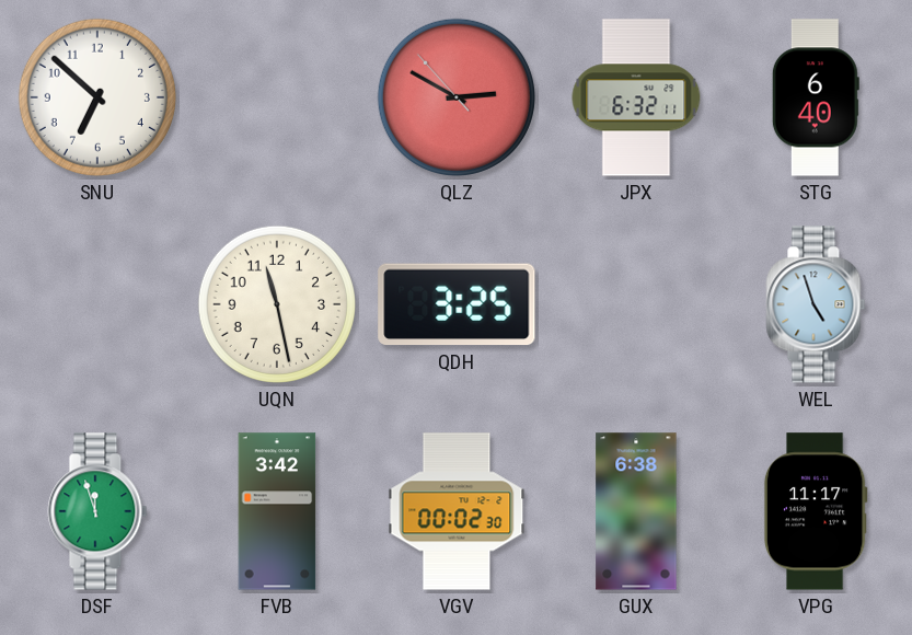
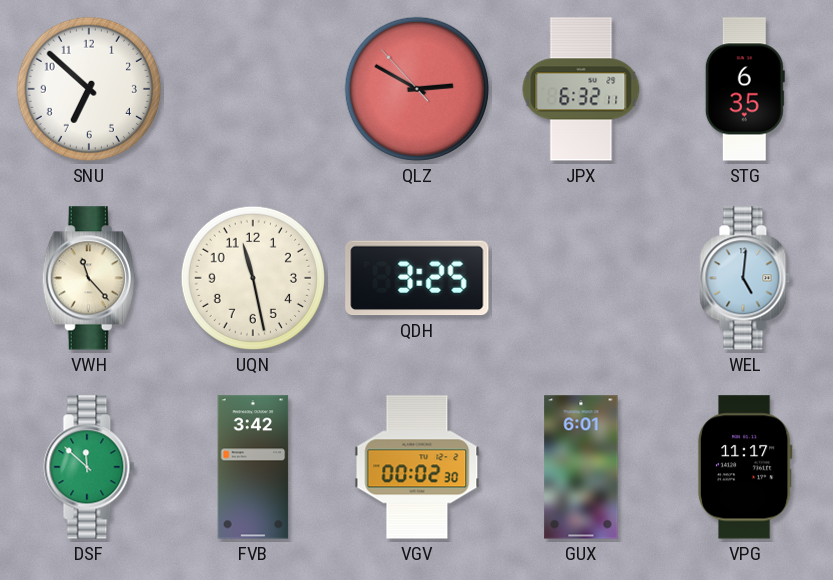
STG: 6:40 -> 6:35 (745, 89)
VWH: none -> 11:23 (89, 278)
WEL: 4:57 -> 5:01 (745, 278)
DSF: 11:57 -> 11:52 (89, 467)
GUX: 6:38 -> 6:01 (581, 467)
